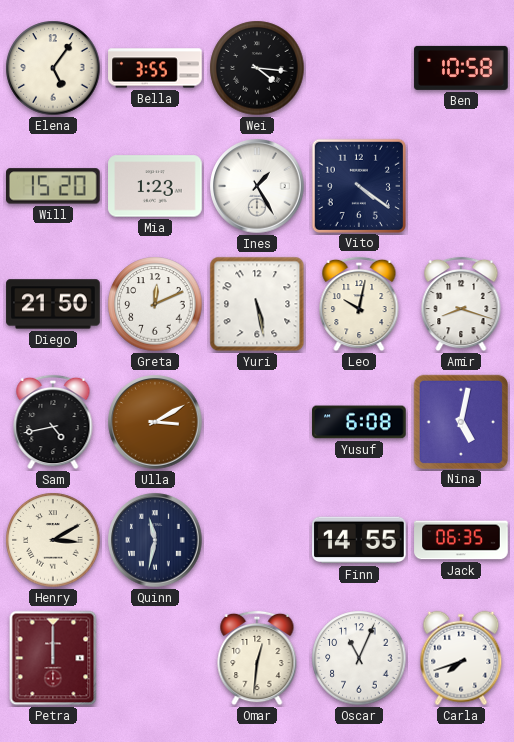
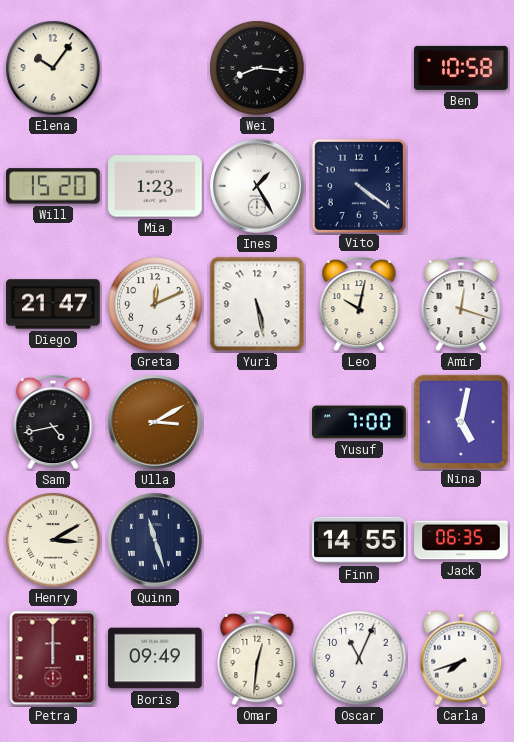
Elena: 5:06 -> 10:06 (53, 68)
Bella: 3:55 -> none (155, 68)
Wei: 4:16 -> 8:16 (257, 68)
Diego: 21:50 -> 21:47 (53, 304)
Amir: 8:18 -> 12:18 (461, 304)
Yusuf: 6:08 -> 7:00 (359, 422)
Quinn: 11:32 -> 11:27 (155, 540)
Boris: none -> 09:49 (155, 658)
